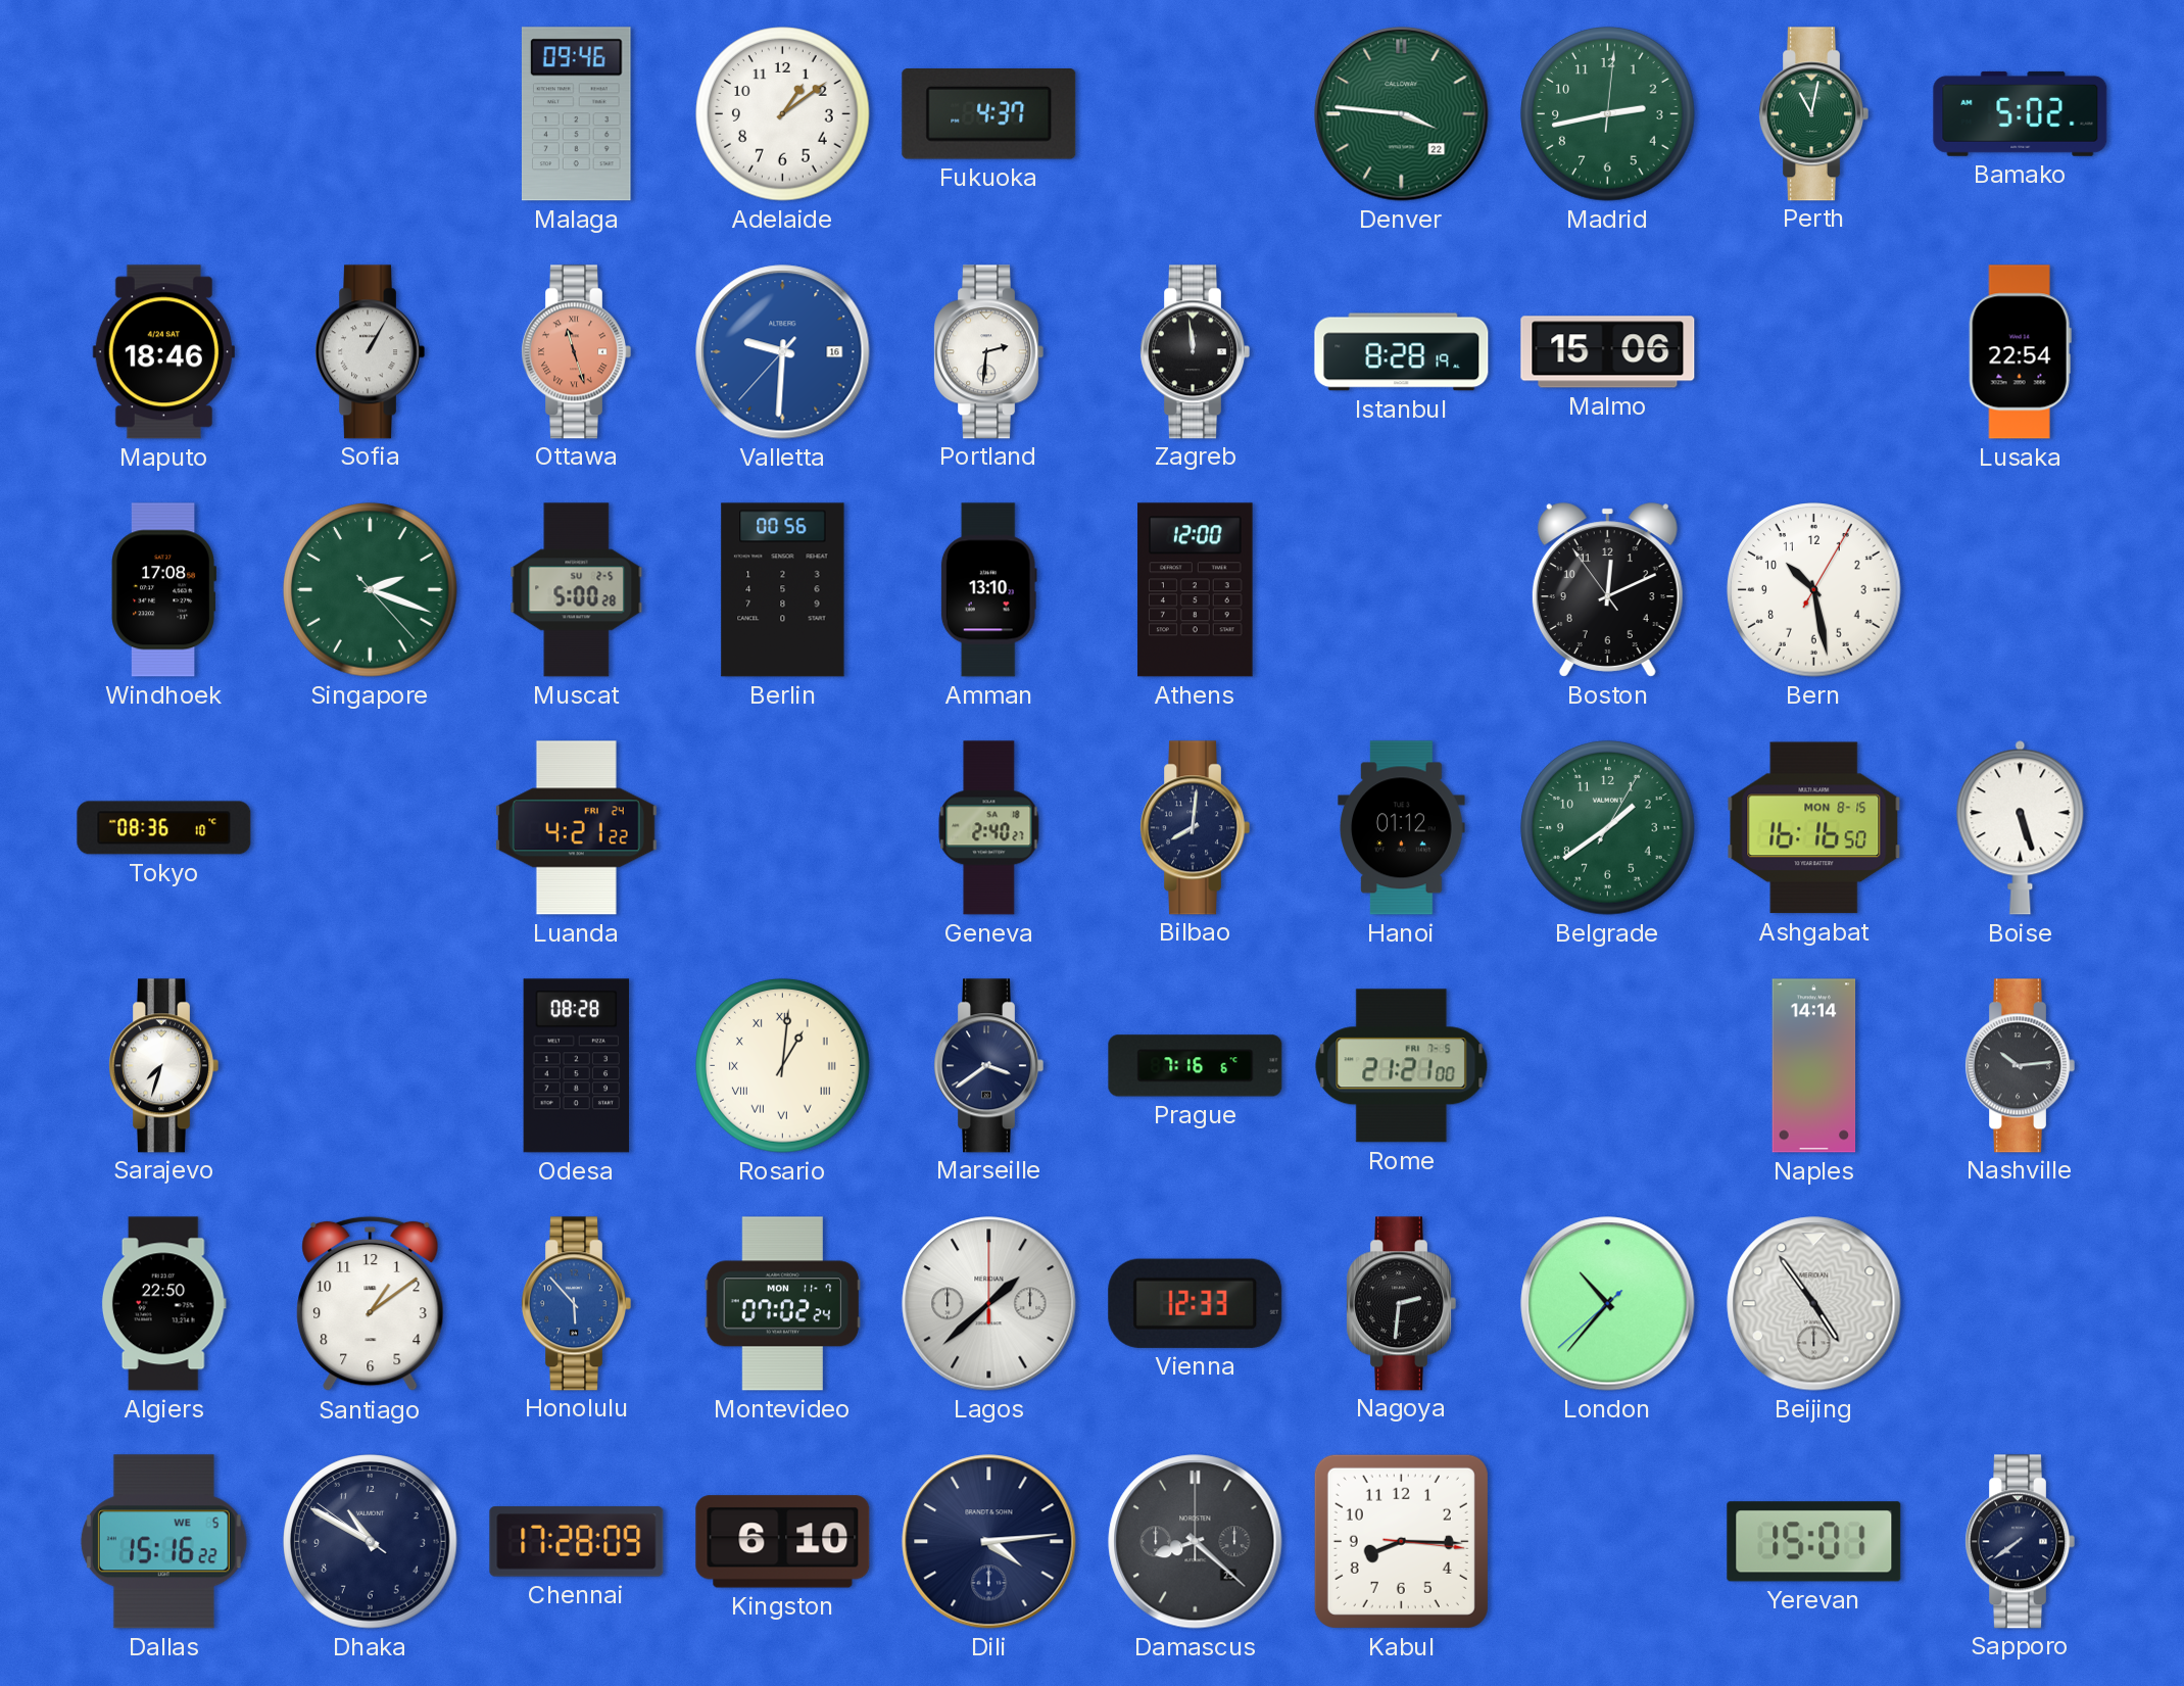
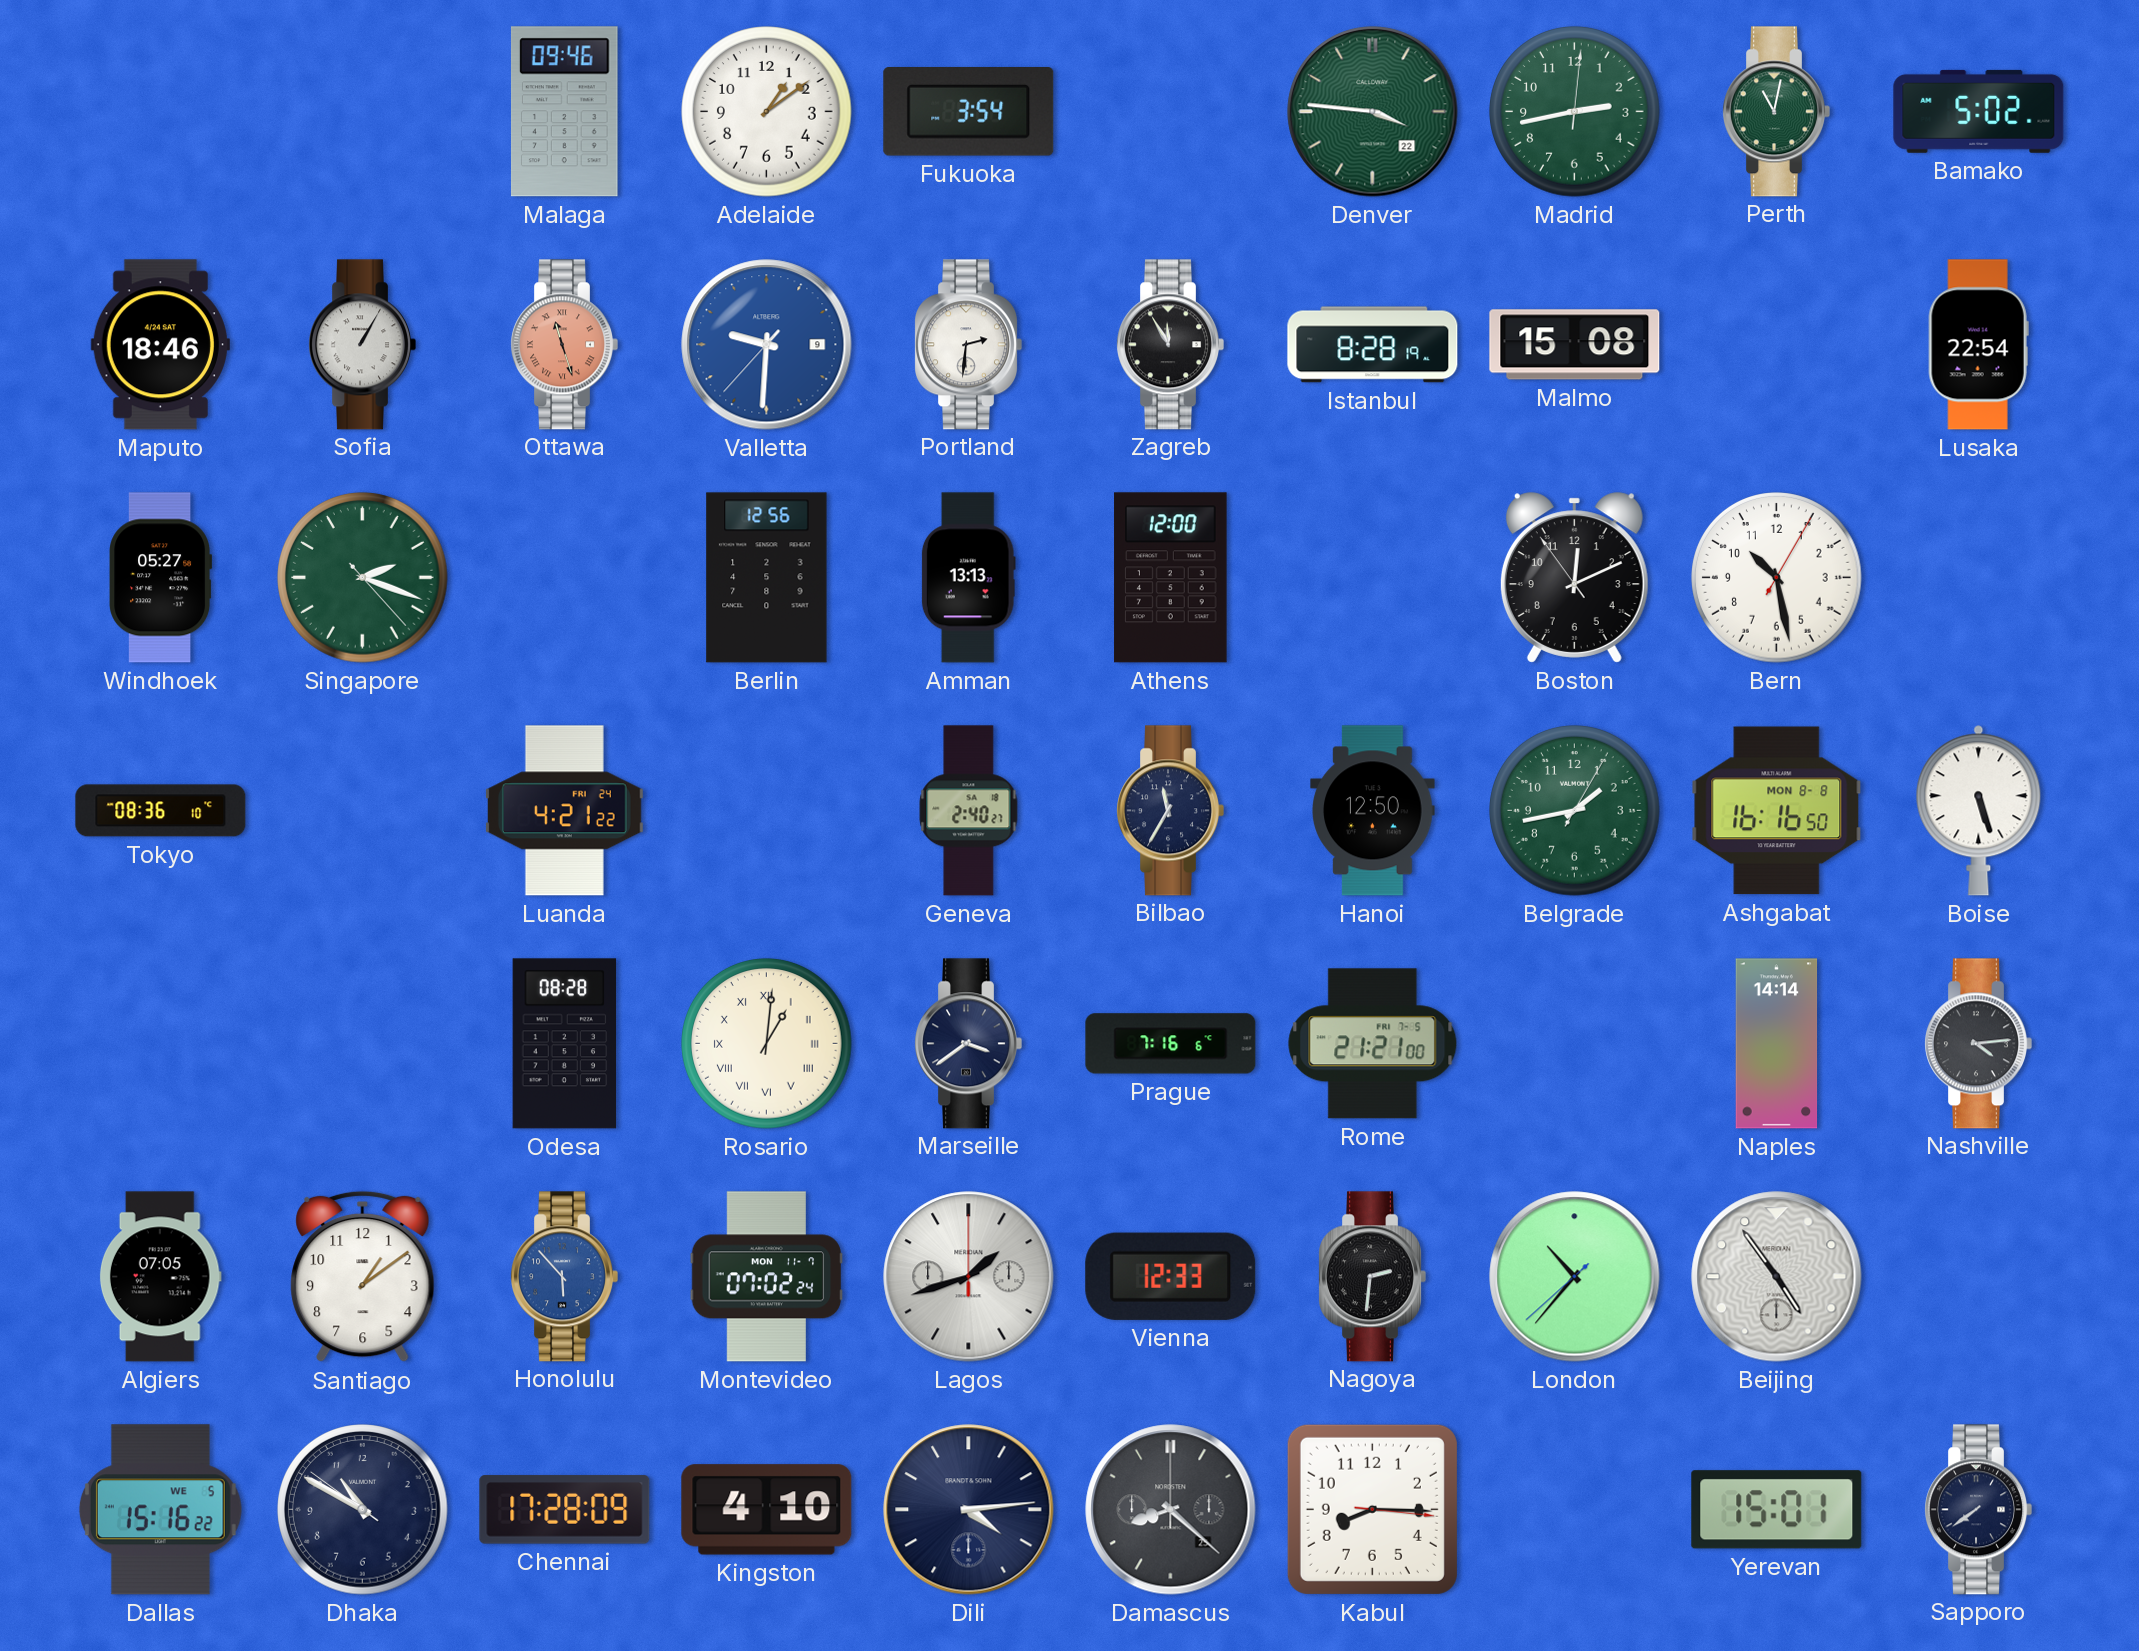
Fukuoka: 4:37 -> 3:54 (969, 112)
Valletta date: 16 -> 9 (767, 345)
Zagreb: 11:59 -> 11:55 (1170, 345)
Malmo: 15:06 -> 15:08 (1575, 345)
Windhoek: 17:08 -> 05:27 (161, 578)
Muscat: 5:00 -> none (577, 590)
Berlin: 00:56 -> 12:56 (767, 578)
Amman: 13:10 -> 13:13 (968, 578)
Bilbao: 8:01 -> 11:35 (1170, 811)
Hanoi: 01:12 -> 12:50 (1373, 811)
Belgrade: 1:39 -> 1:43 (1575, 811)
Ashgabat date: MON 8-15 -> MON 8-8 (1777, 811)
Sarajevo: 7:33 -> none (163, 1066)
Nashville: 10:14 -> 4:14 (1978, 1044)
Algiers: 22:50 -> 07:05 (160, 1277)
Lagos: 1:38 -> 1:42 (969, 1277)
Kingston: 6:10 -> 4:10 (767, 1510)
